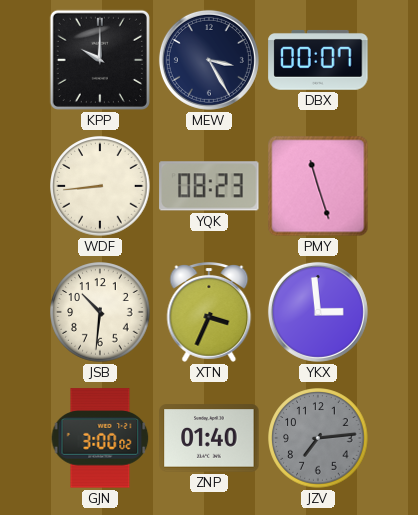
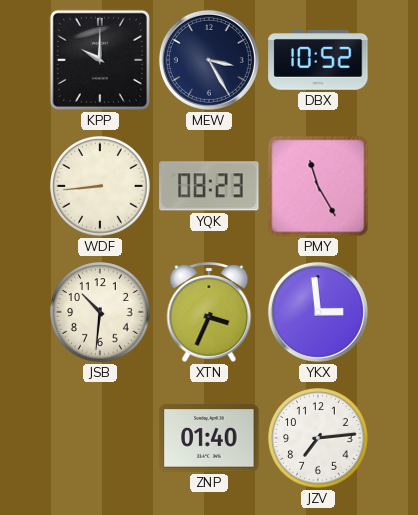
DBX: 00:07 -> 10:52 (318, 60)
PMY: 11:27 -> 11:25 (318, 186)
GJN: 3:00 -> none (100, 438)
JZV dial: grey -> white (318, 438)
